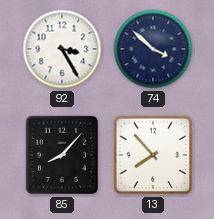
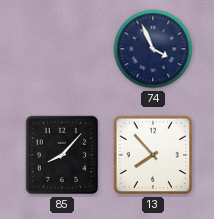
92: 3:25 -> none (62, 49)
74: 3:52 -> 3:56 (153, 49)
